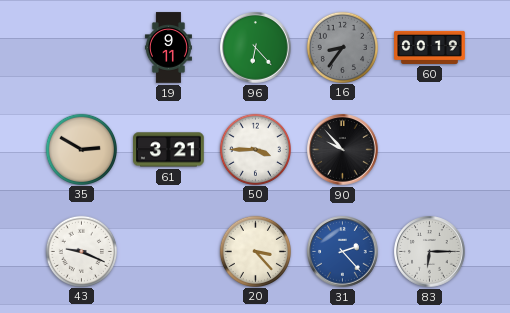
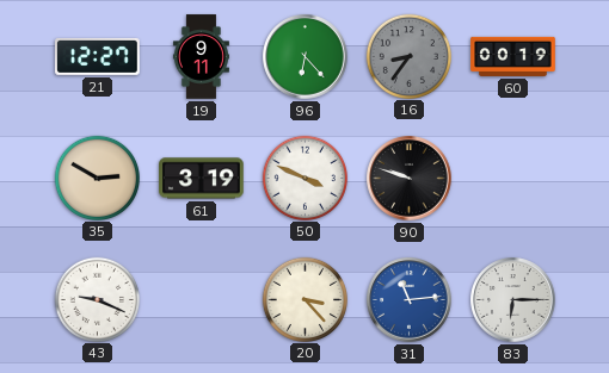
21: none -> 12:27 (98, 56)
61: 3:21 -> 3:19 (202, 179)
50: 3:45 -> 3:49 (304, 178)
90: 9:53 -> 9:48 (410, 179)
31: 2:23 -> 11:14 (410, 300)
